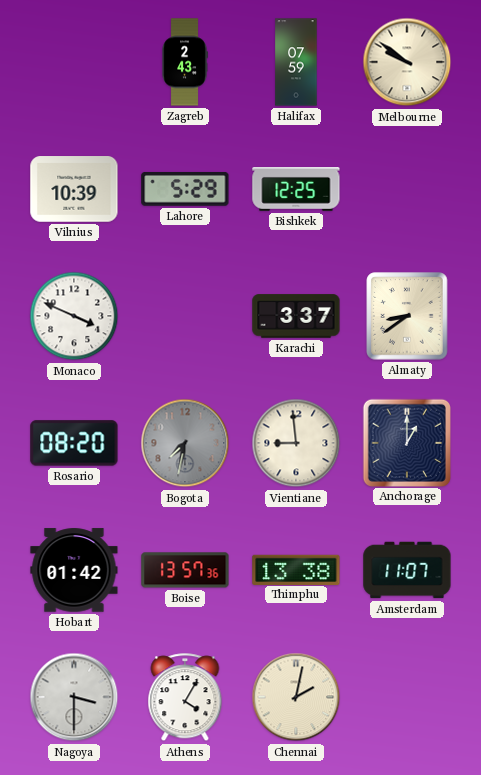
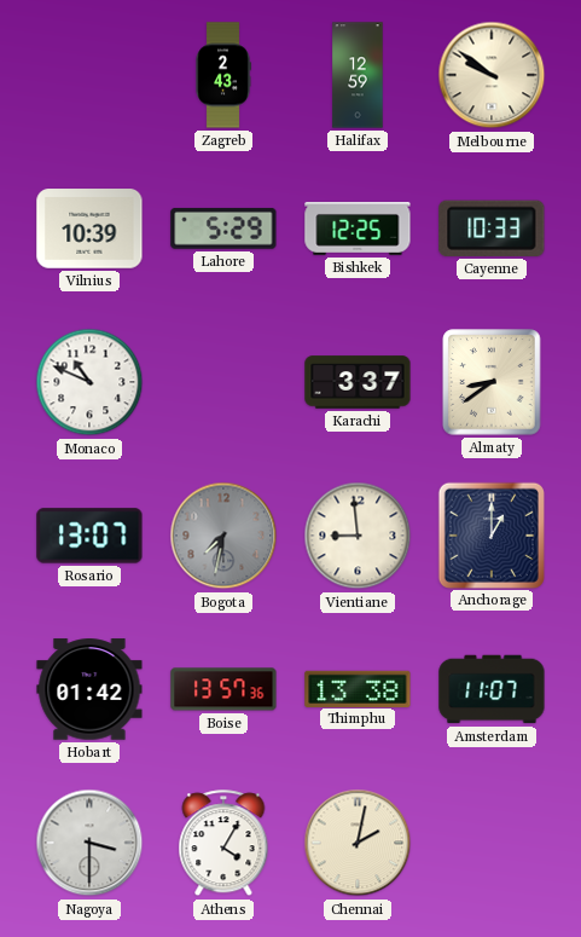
Halifax: 07:59 -> 12:59 (358, 75)
Cayenne: none -> 10:33 (492, 229)
Monaco: 3:49 -> 10:49 (89, 382)
Rosario: 08:20 -> 13:07 (89, 536)
